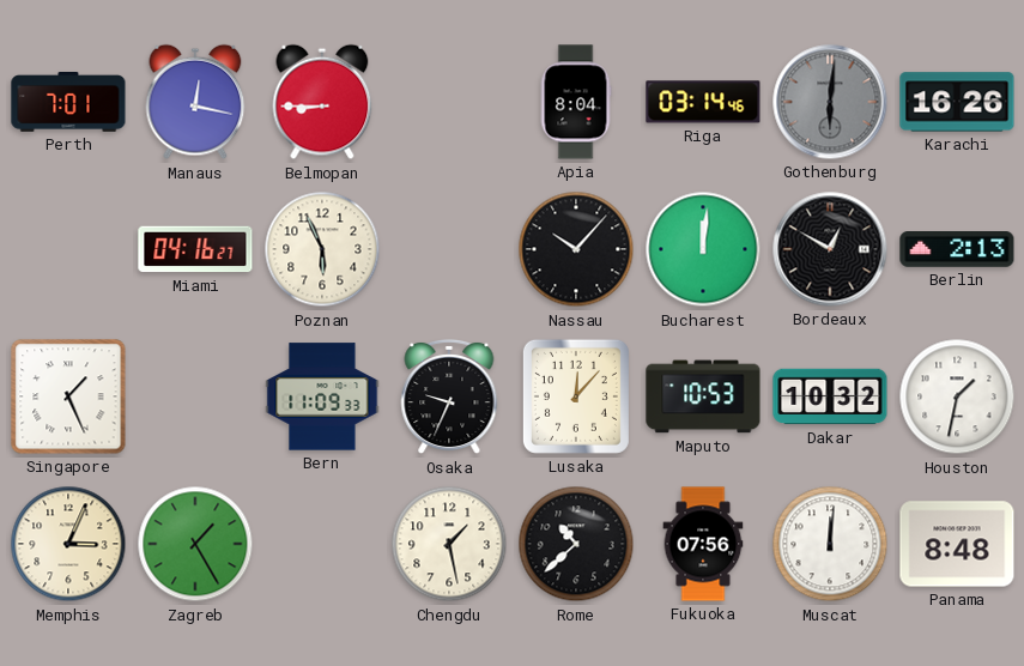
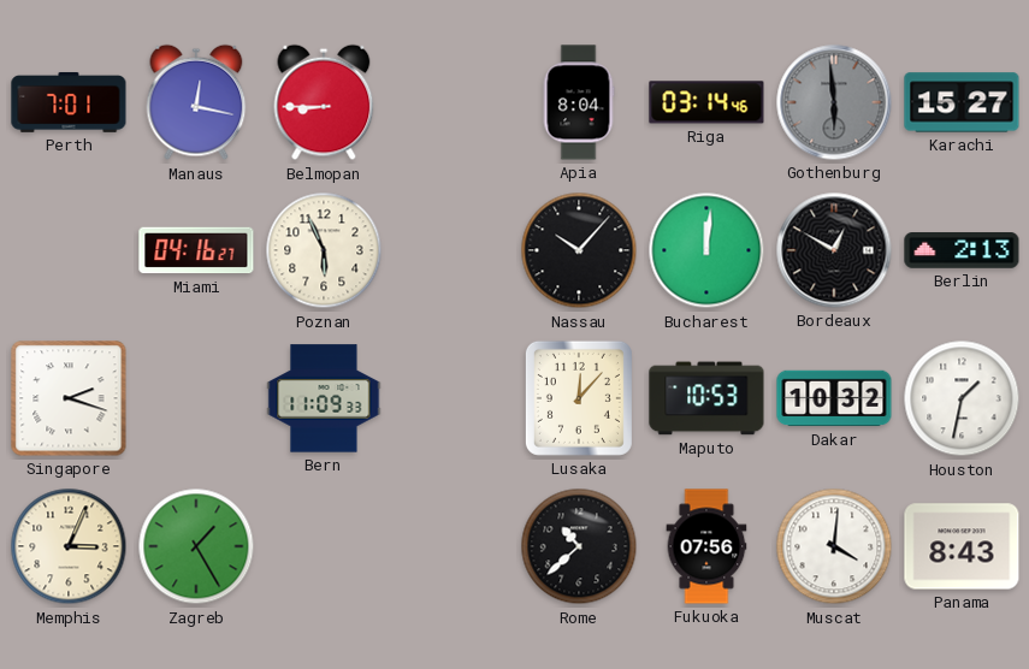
Gothenburg: 6:01 -> 5:59 (834, 102)
Karachi: 16:26 -> 15:27 (962, 102)
Singapore: 1:26 -> 2:18 (69, 398)
Osaka: 9:34 -> none (449, 396)
Chengdu: 1:28 -> none (449, 544)
Muscat: 12:01 -> 4:01 (834, 546)
Panama: 8:48 -> 8:43 (962, 546)
